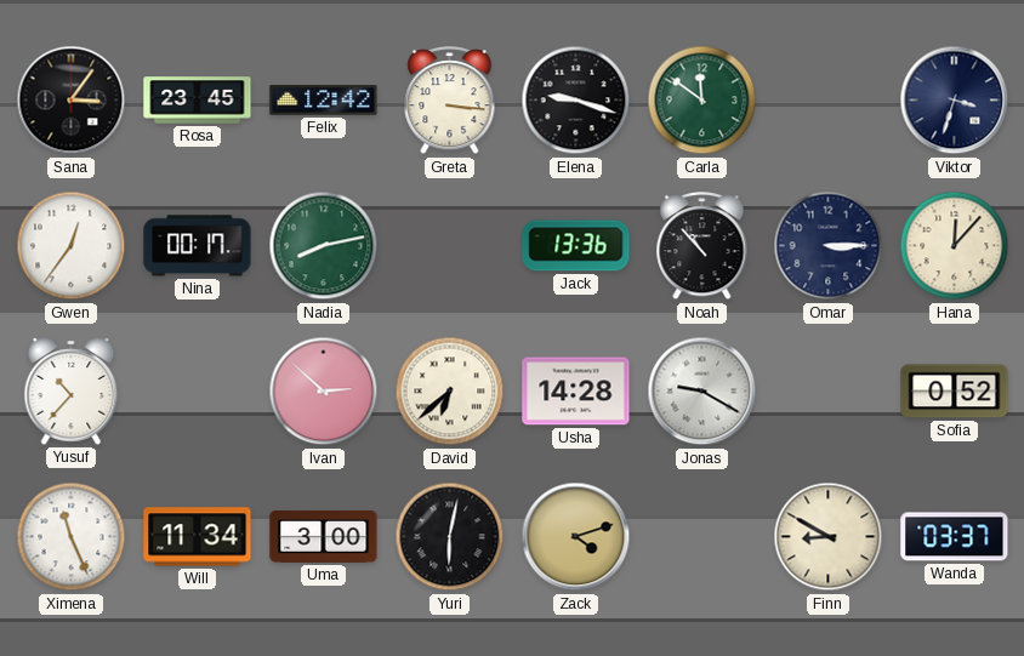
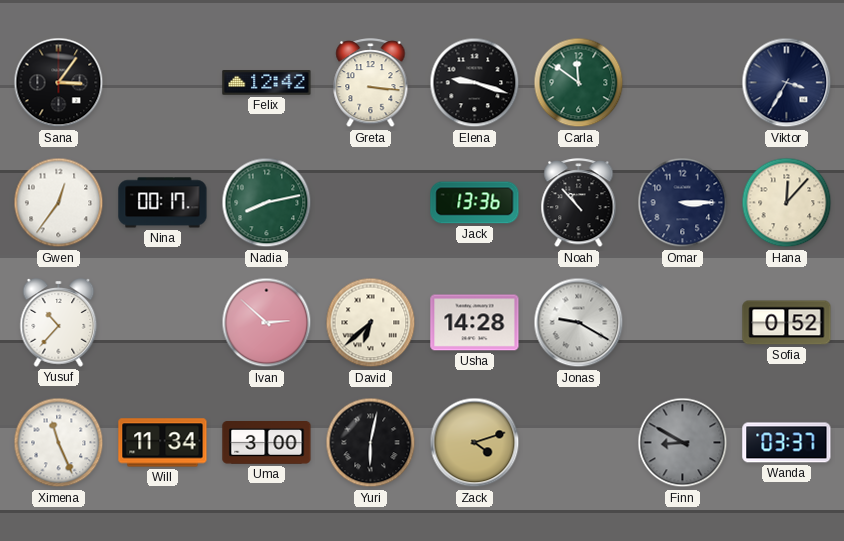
Rosa: 23:45 -> none (198, 101)
Viktor: 3:33 -> 3:35 (787, 83)
Finn dial: cream -> grey (683, 443)
